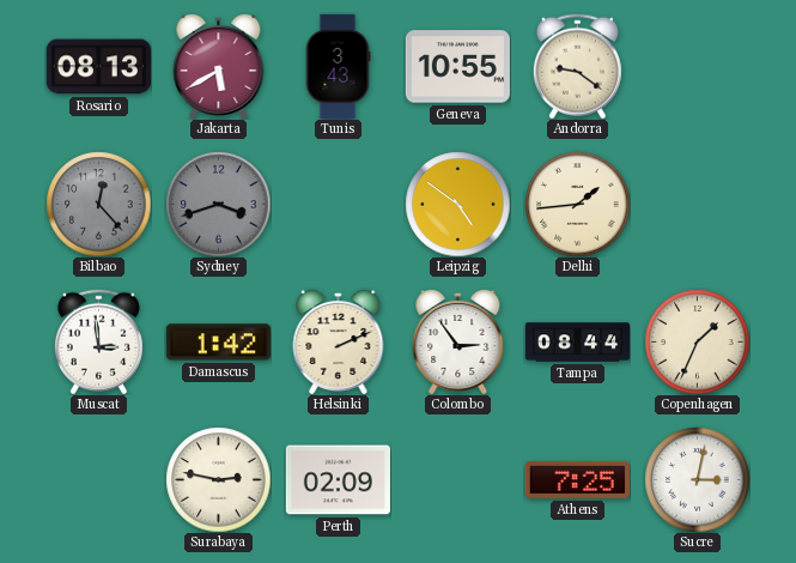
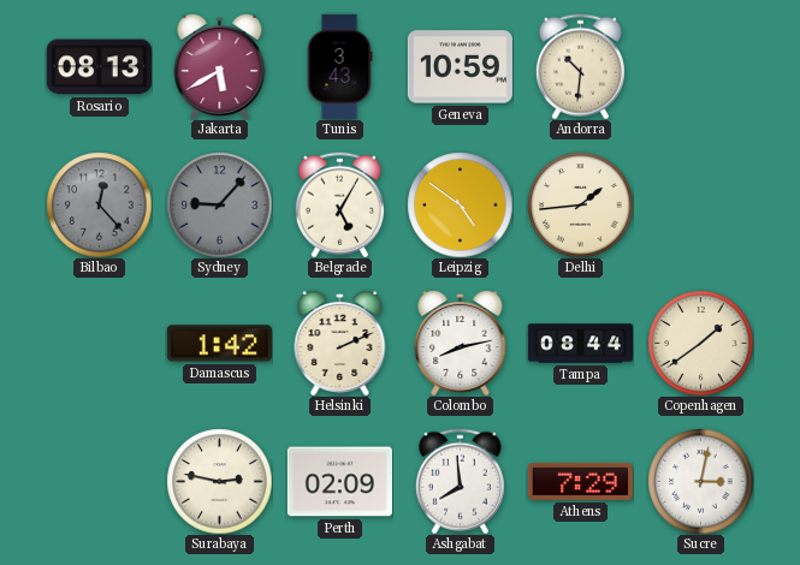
Geneva: 10:55 -> 10:59 (460, 67)
Andorra: 9:21 -> 10:31 (580, 66)
Sydney: 3:42 -> 9:07 (219, 204)
Belgrade: none -> 5:05 (339, 204)
Muscat: 2:59 -> none (98, 341)
Colombo: 2:54 -> 8:13 (461, 343)
Copenhagen: 1:34 -> 1:39 (700, 343)
Ashgabat: none -> 7:59 (460, 481)
Athens: 7:25 -> 7:29 (580, 481)
